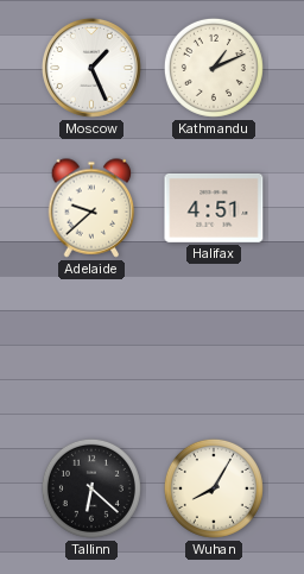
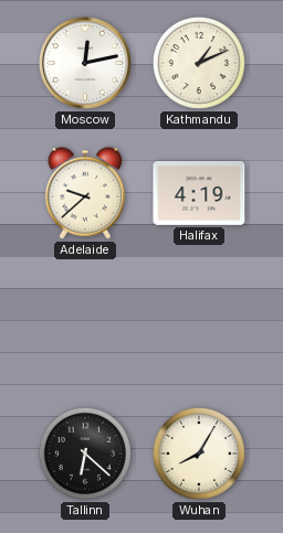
Moscow: 1:26 -> 12:13 (85, 63)
Halifax: 4:51 -> 4:19 (199, 193)
